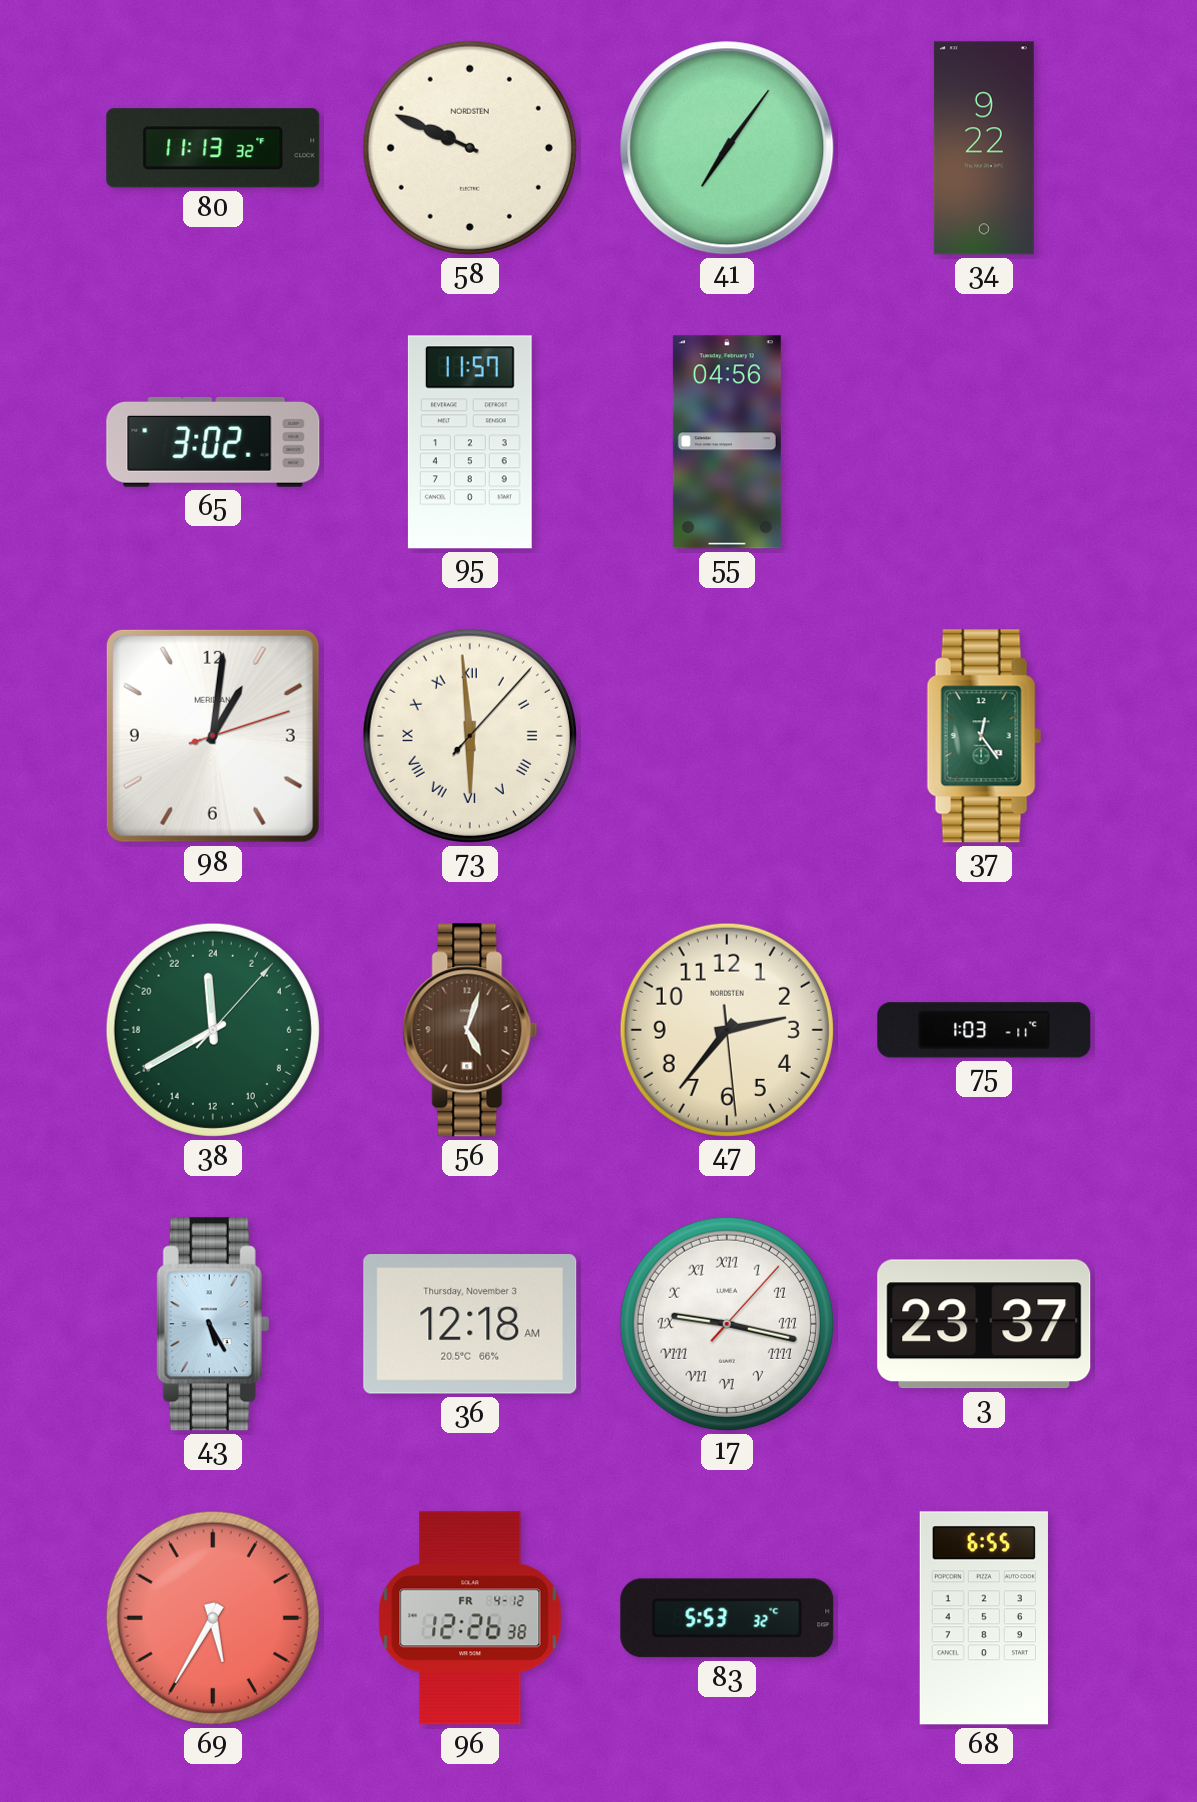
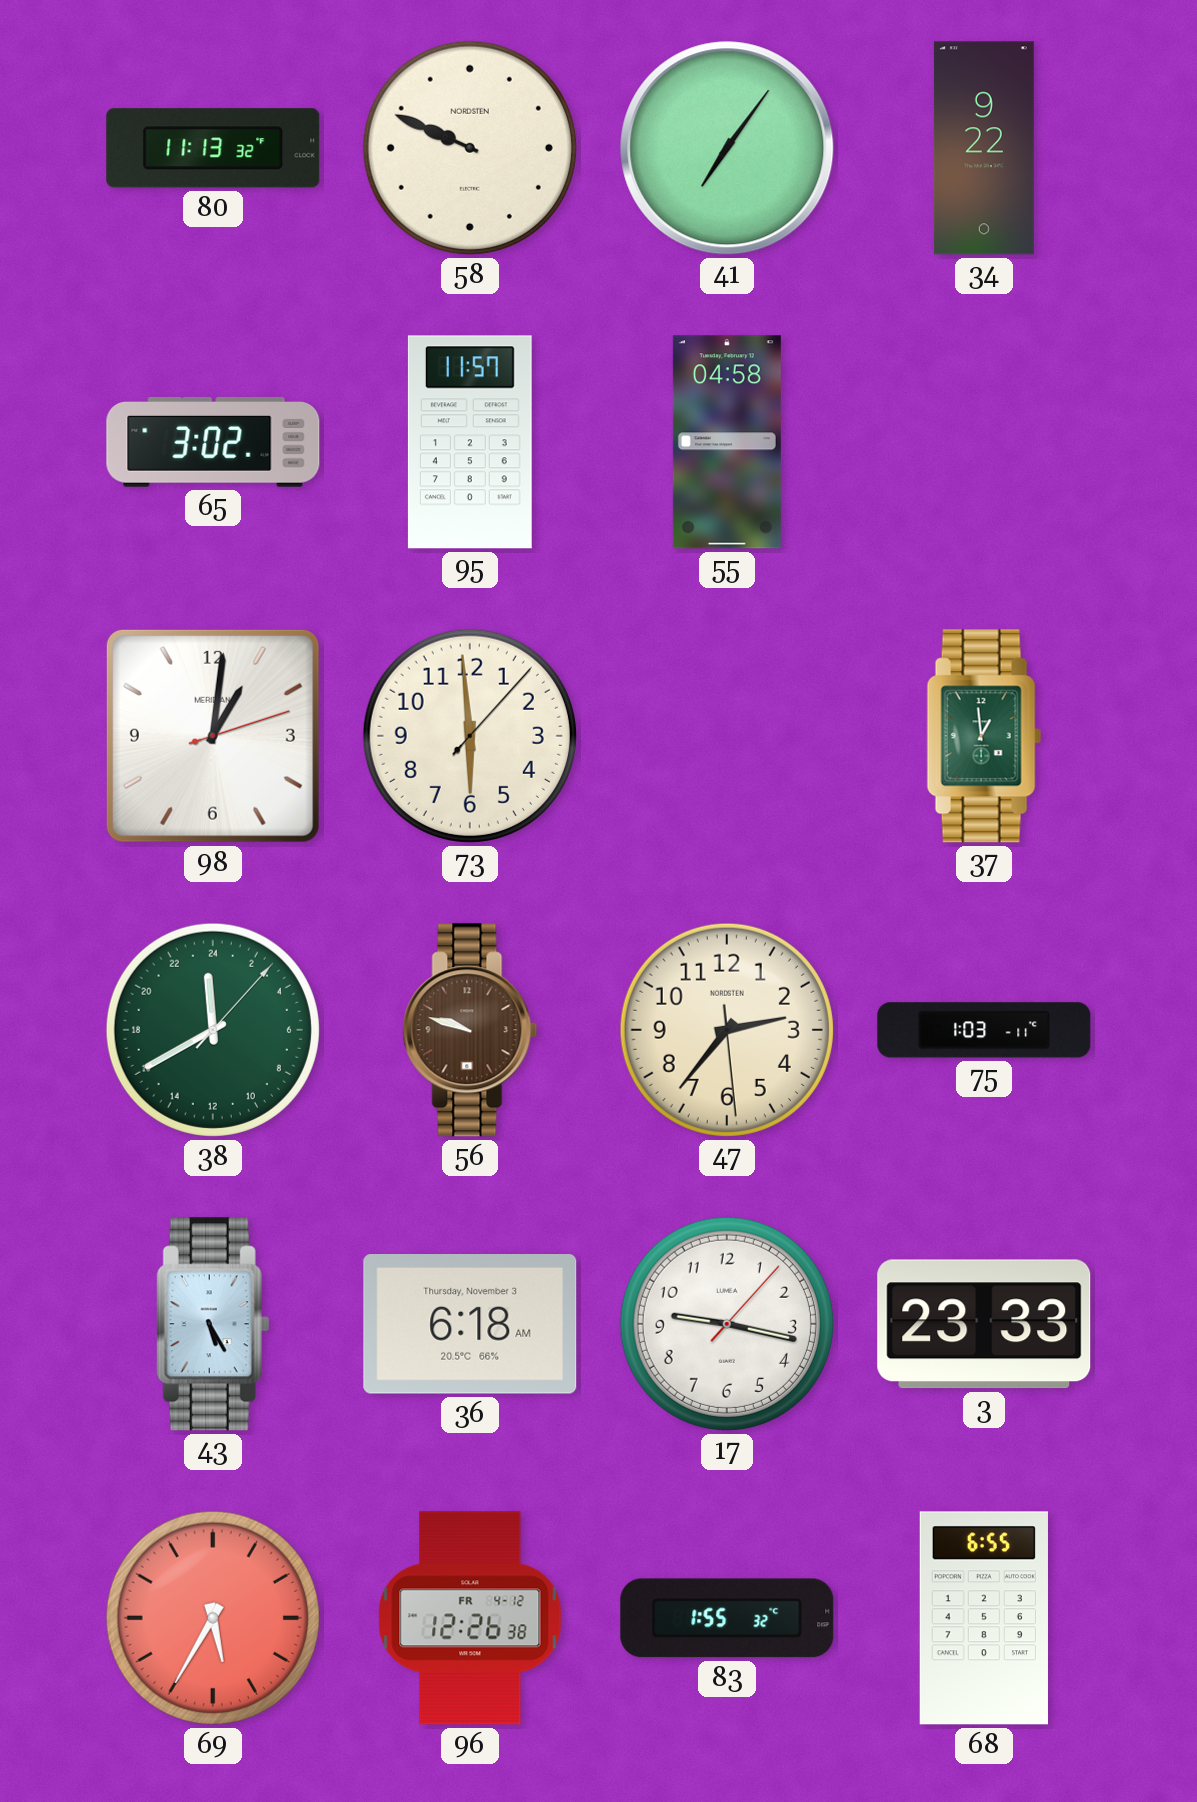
55: 04:56 -> 04:58 (727, 442)
73 numerals: Roman -> Arabic (470, 736)
37: 12:24 -> 12:59 (984, 736)
56: 5:03 -> 9:48 (470, 1030)
36: 12:18 -> 6:18 (470, 1325)
17 numerals: Roman -> Arabic (727, 1324)
3: 23:37 -> 23:33 (984, 1324)
83: 5:53 -> 1:55 (727, 1618)
